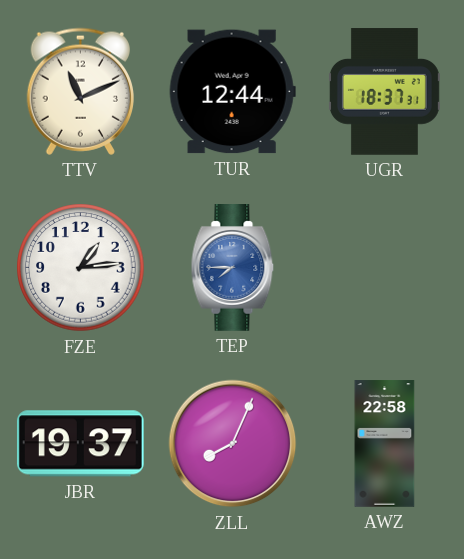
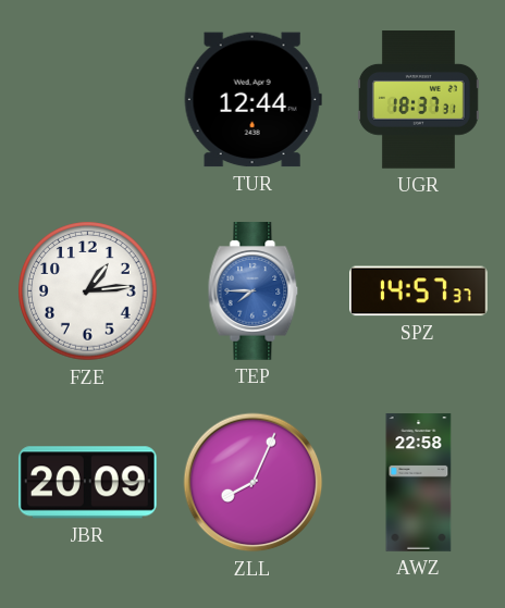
TTV: 11:11 -> none (80, 91)
SPZ: none -> 14:57 (419, 291)
JBR: 19:37 -> 20:09 (87, 483)
